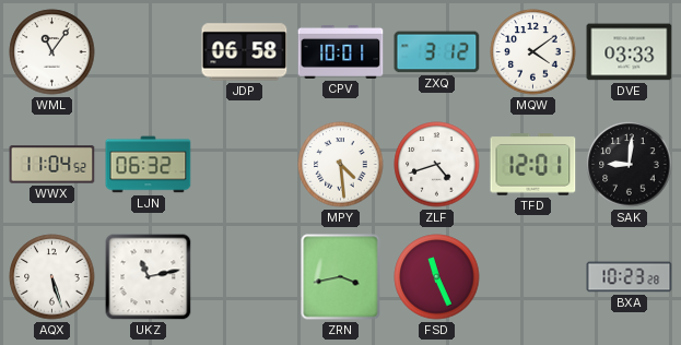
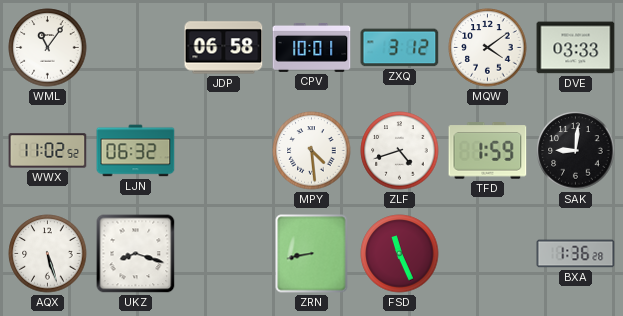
WWX: 11:04 -> 11:02 (48, 151)
TFD: 12:01 -> 1:59 (488, 151)
UKZ: 11:13 -> 8:18 (136, 254)
ZRN: 3:43 -> 8:43 (312, 254)
BXA: 10:23 -> 1:36 (576, 254)
